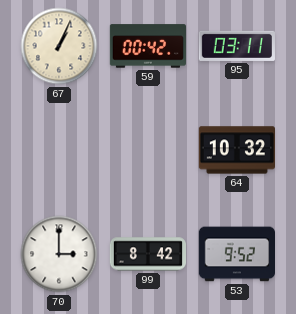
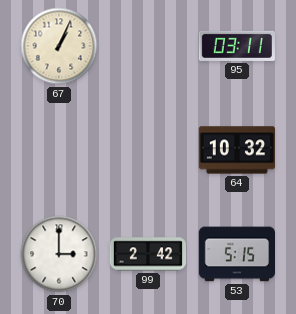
59: 00:42 -> none (147, 46)
99: 8:42 -> 2:42 (148, 254)
53: 9:52 -> 5:15 (236, 254)
